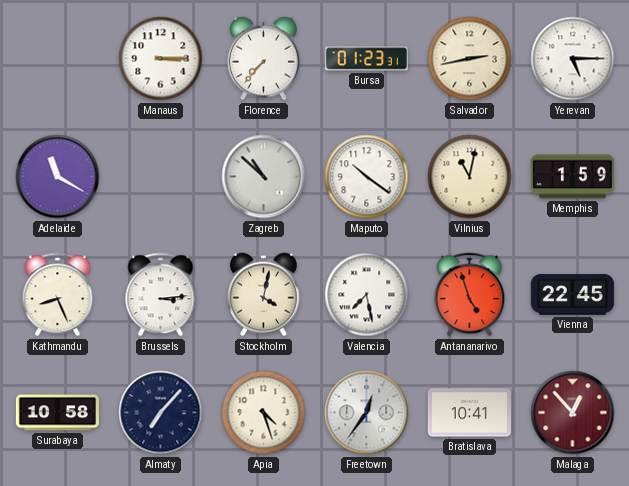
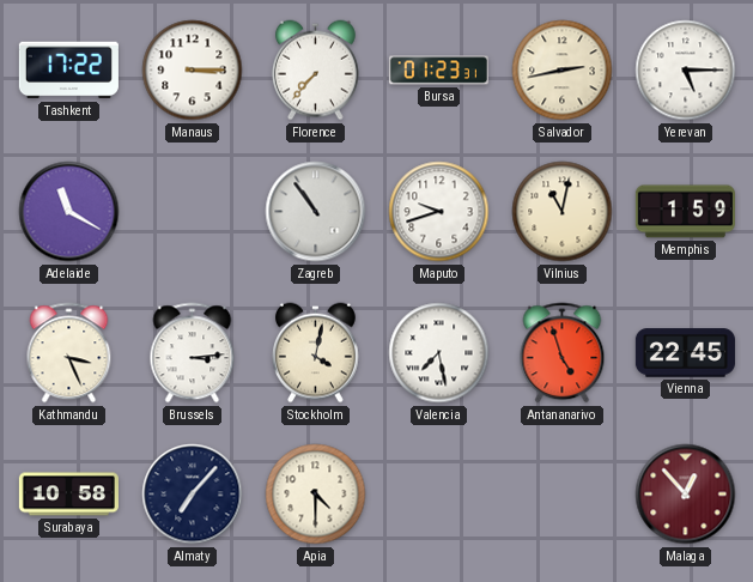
Tashkent: none -> 17:22 (68, 71)
Zagreb: 10:52 -> 10:54 (316, 212)
Maputo: 10:21 -> 9:42 (439, 212)
Kathmandu: 8:26 -> 3:26 (69, 353)
Apia: 4:27 -> 4:30 (316, 495)
Freetown: 12:36 -> none (367, 413)
Bratislava: 10:41 -> none (469, 413)
